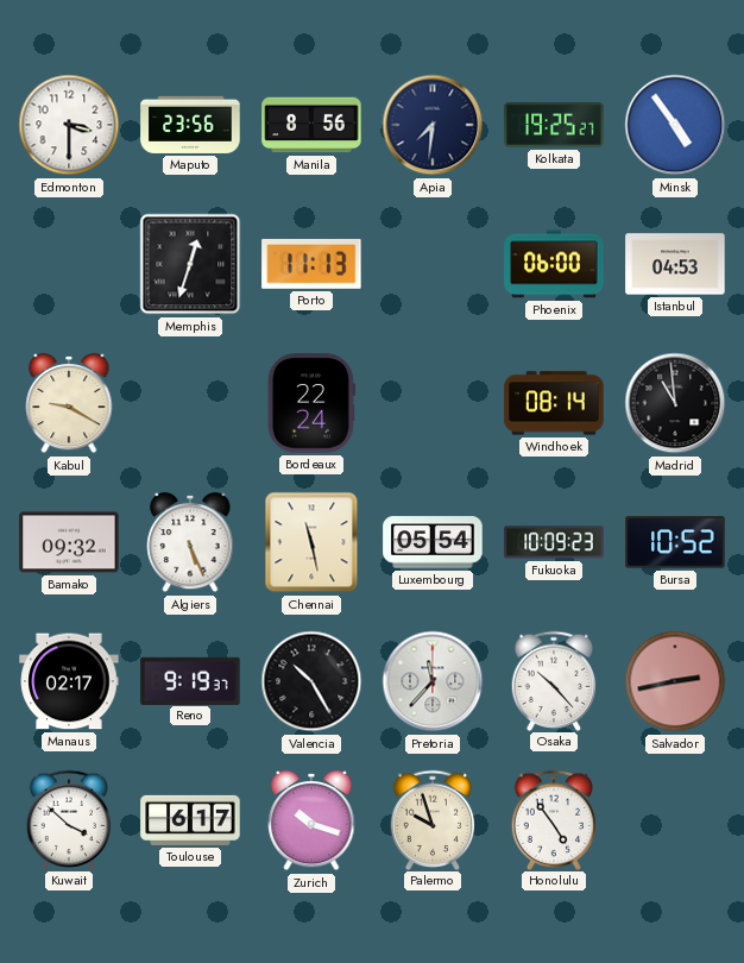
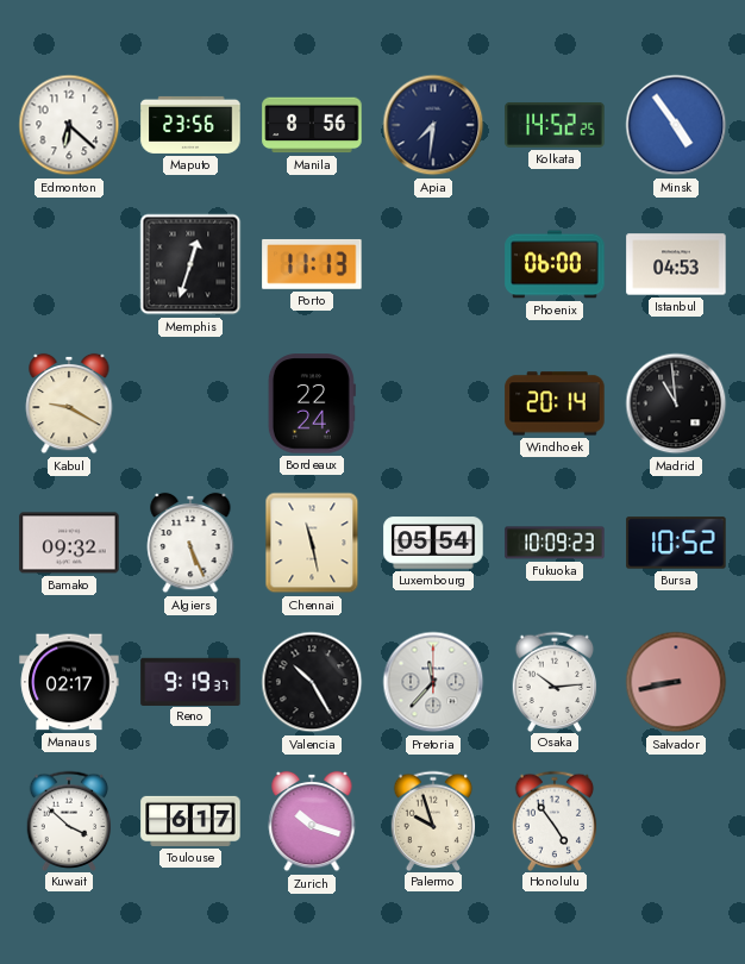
Edmonton: 3:30 -> 6:22 (69, 125)
Kolkata: 19:25 -> 14:52 (555, 125)
Windhoek: 08:14 -> 20:14 (555, 403)
Osaka: 10:23 -> 10:14 (555, 681)
Salvador: 2:43 -> 8:43 (676, 682)
